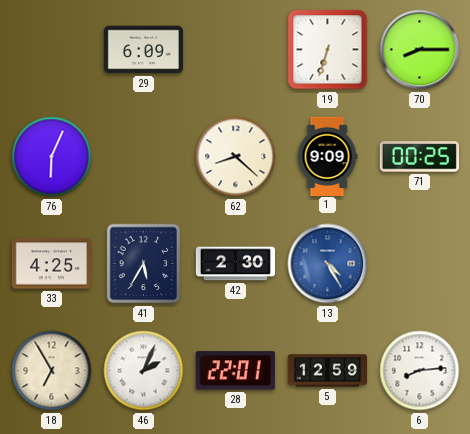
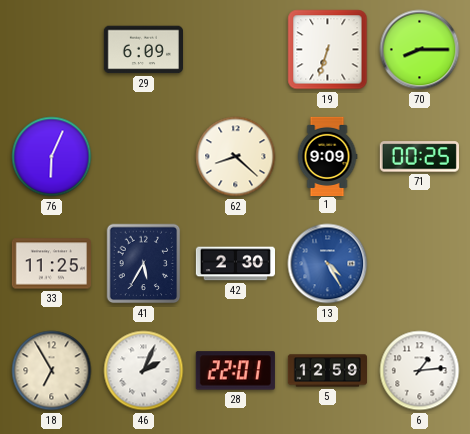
33: 4:25 -> 11:25 (51, 264)
6: 8:14 -> 1:14 (420, 371)
